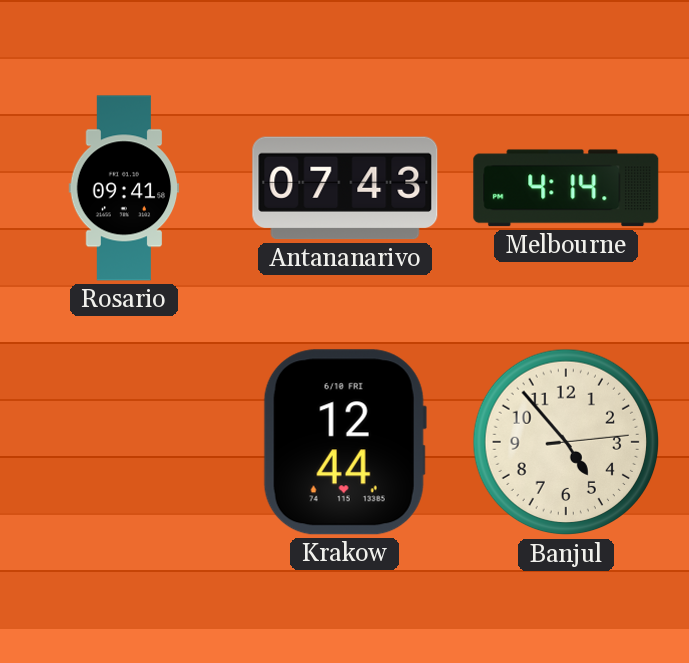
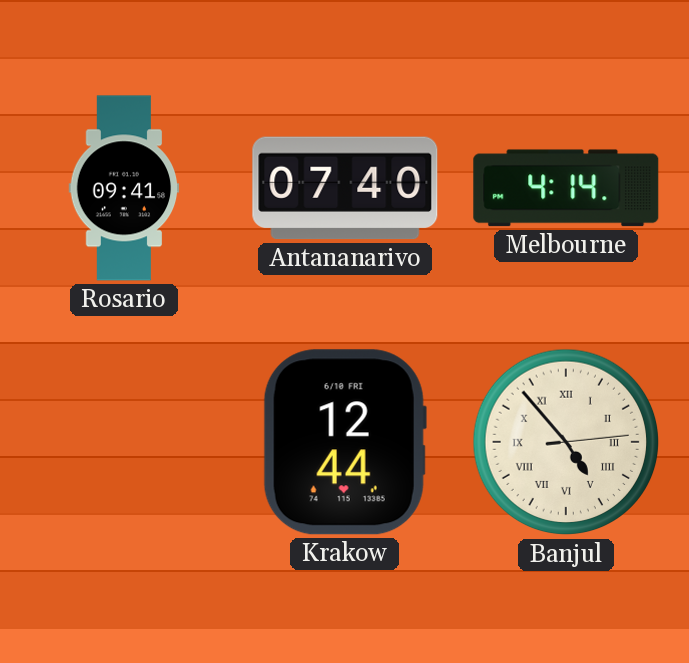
Antananarivo: 07:43 -> 07:40 (345, 188)
Banjul numerals: Arabic -> Roman (566, 442)
